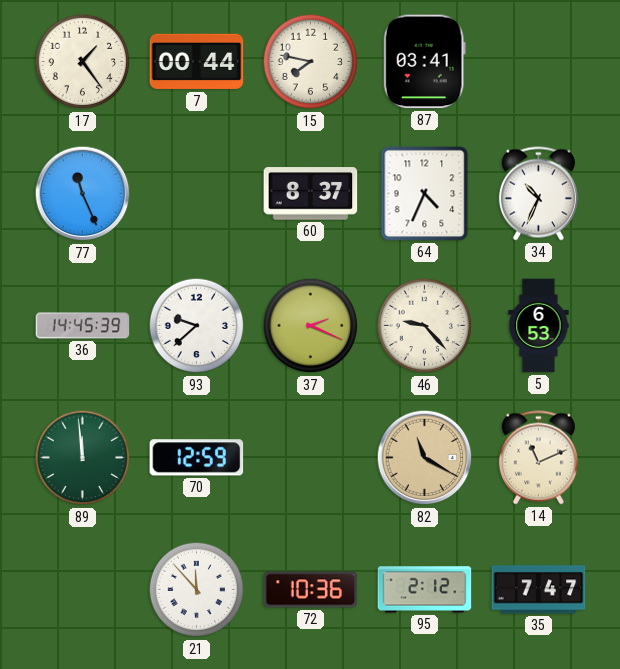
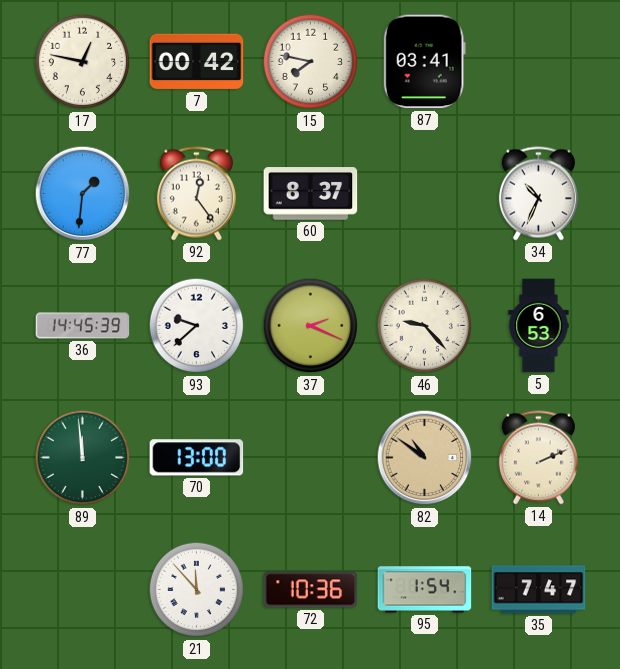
17: 1:24 -> 12:47 (83, 62)
7: 00:44 -> 00:42 (197, 62)
77: 11:26 -> 1:31 (83, 194)
92: none -> 12:24 (196, 194)
64: 4:34 -> none (425, 194)
70: 12:59 -> 13:00 (197, 458)
82: 11:20 -> 10:51 (425, 458)
14: 11:11 -> 2:11 (538, 458)
95: 2:12 -> 1:54 (425, 590)
